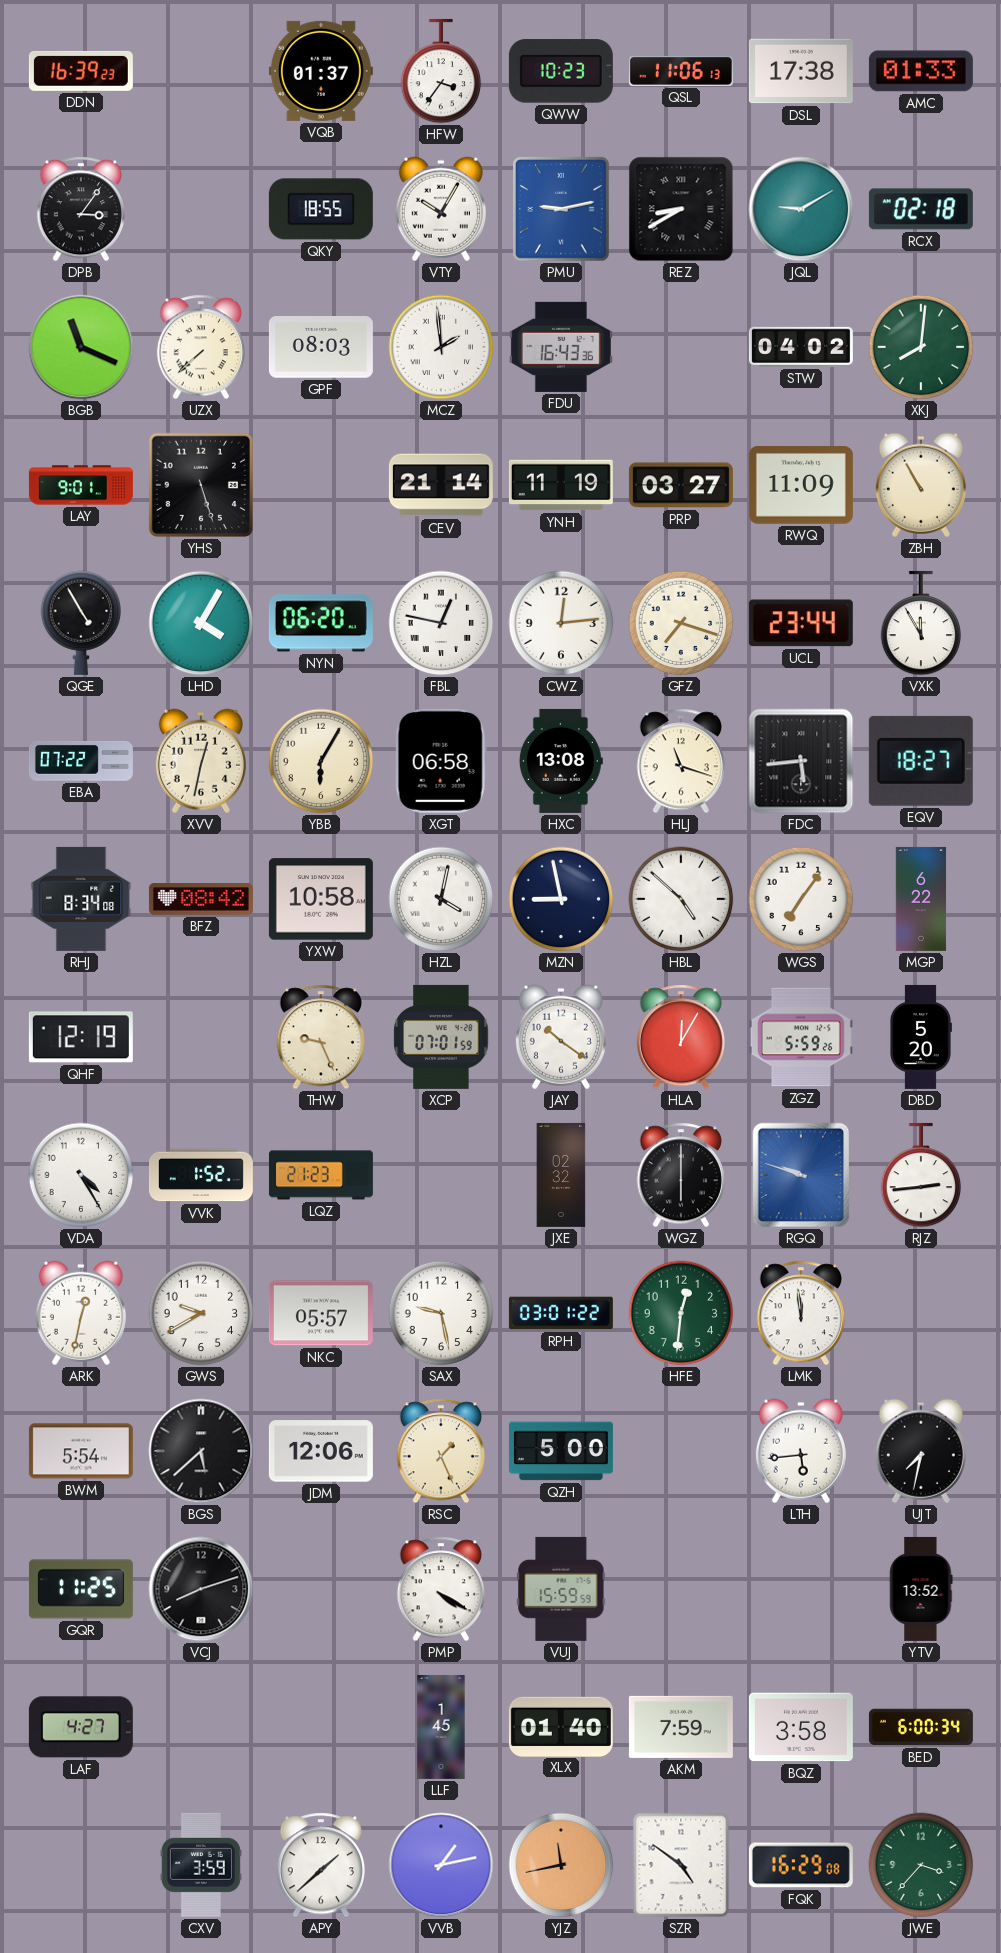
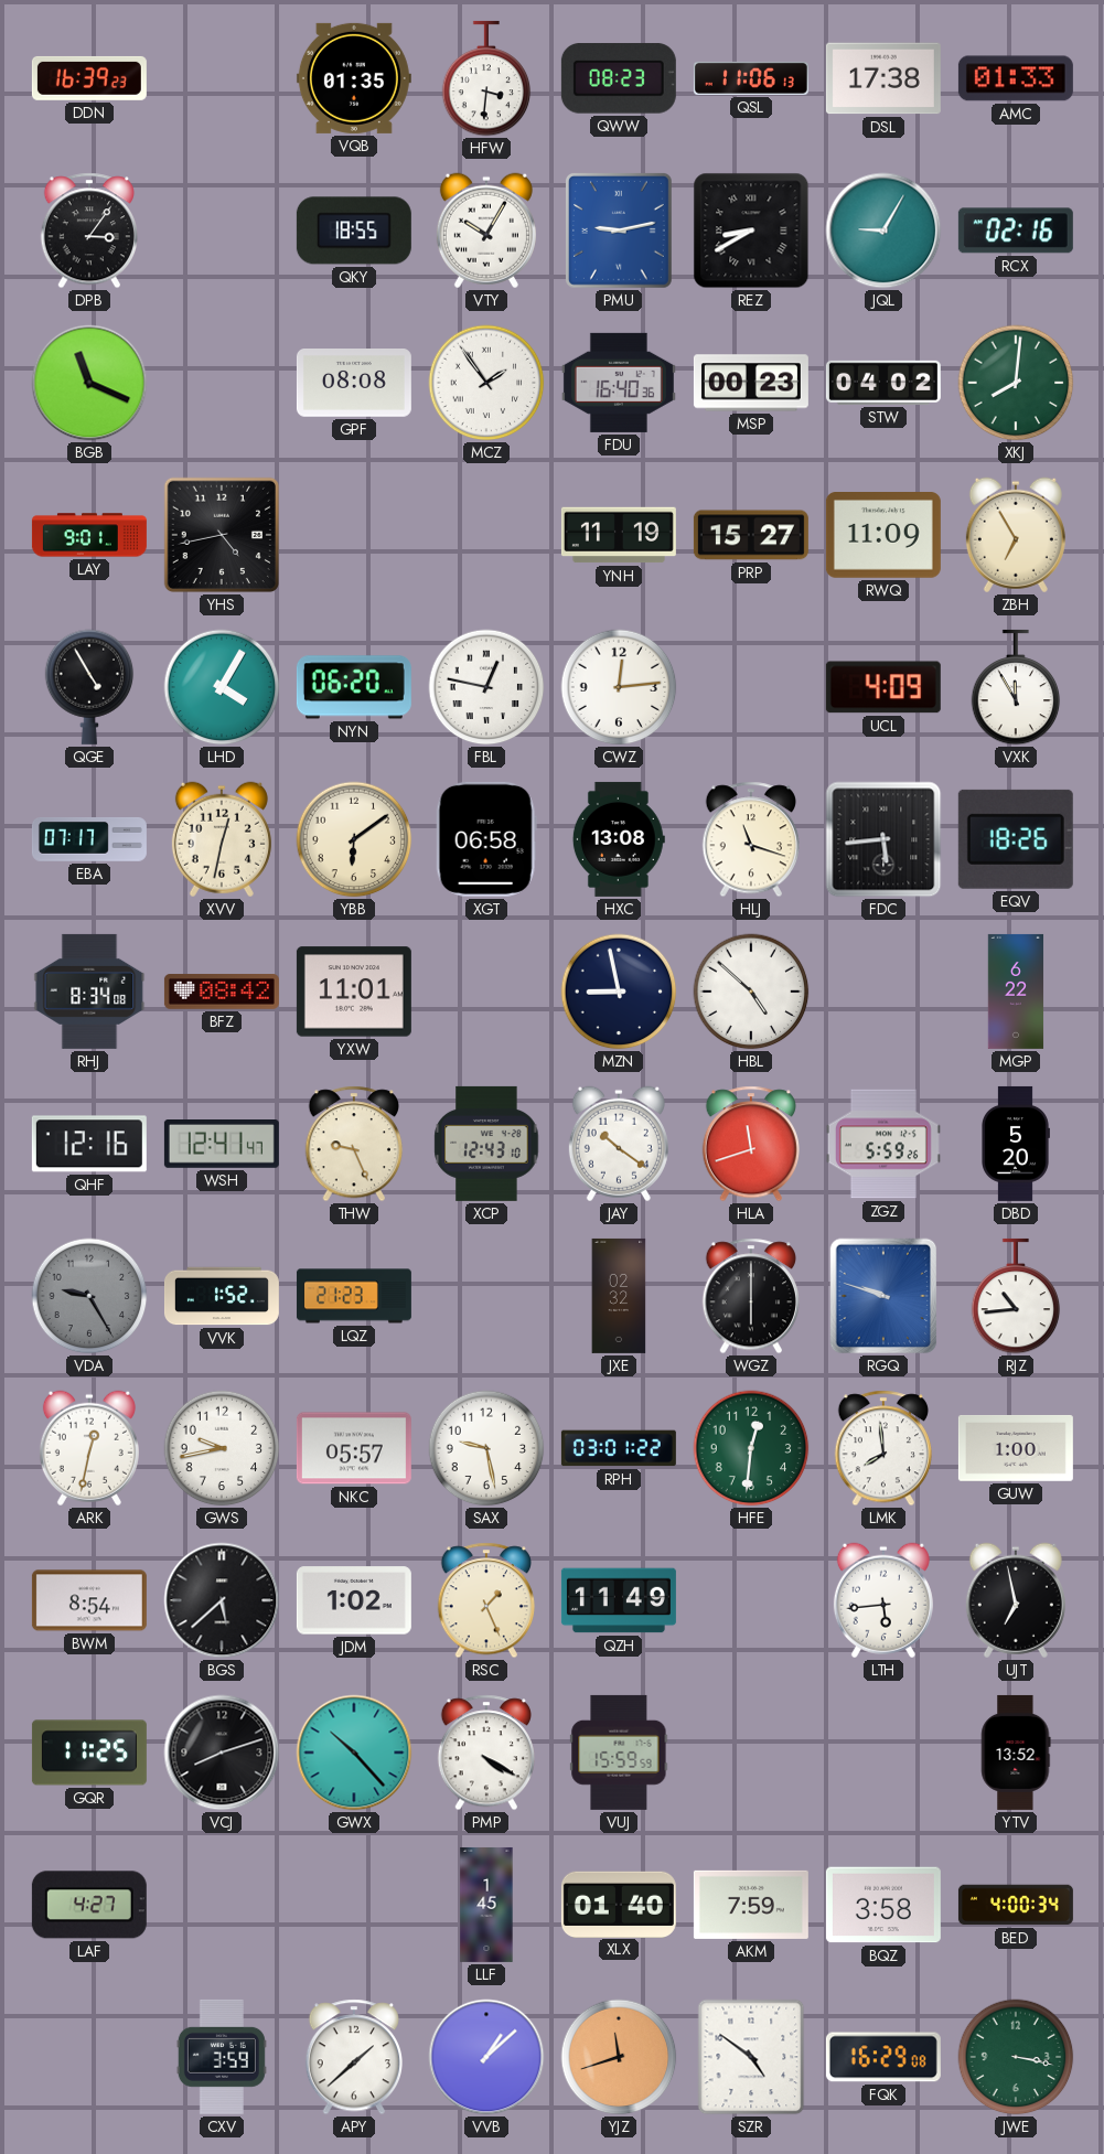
VQB: 01:37 -> 01:35 (354, 78)
HFW: 3:36 -> 3:31 (486, 78)
QWW: 10:23 -> 08:23 (619, 78)
JQL: 9:10 -> 9:05 (883, 231)
RCX: 02:18 -> 02:16 (1016, 231)
UZX: 7:38 -> none (200, 347)
GPF: 08:03 -> 08:08 (354, 383)
MCZ: 1:59 -> 1:54 (486, 383)
FDU: 16:43 -> 16:40 (619, 383)
MSP: none -> 00:23 (751, 383)
YHS: 5:27 -> 4:43 (222, 535)
CEV: 21:14 -> none (441, 485)
PRP: 03:27 -> 15:27 (751, 535)
ZBH: 10:55 -> 6:55 (1016, 535)
GFZ: 7:18 -> none (681, 623)
UCL: 23:44 -> 4:09 (883, 687)
EBA: 07:22 -> 07:17 (89, 839)
YBB: 6:05 -> 6:09 (354, 839)
EQV: 18:27 -> 18:26 (1016, 839)
YXW: 10:58 -> 11:01 (354, 992)
HZL: 4:02 -> none (441, 899)
WGS: 7:06 -> none (801, 899)
QHF: 12:19 -> 12:16 (89, 1144)
WSH: none -> 12:41 (222, 1145)
XCP: 07:01 -> 12:43 (486, 1144)
HLA: 12:05 -> 11:42 (750, 1144)
VDA: 4:25 -> 9:25 (89, 1296)
VDA dial: white -> grey (89, 1296)
RJZ: 2:44 -> 10:44 (1016, 1296)
GWS: 9:40 -> 9:43 (222, 1448)
LMK: 11:59 -> 7:59 (882, 1448)
GUW: none -> 1:00 (1016, 1448)
BWM: 5:54 -> 8:54 (89, 1600)
JDM: 12:06 -> 1:02 (354, 1600)
QZH: 5:00 -> 11:49 (619, 1600)
UJT: 7:32 -> 6:58 (1016, 1600)
GWX: none -> 10:23 (354, 1753)
BED: 6:00 -> 4:00 (1016, 1905)
VVB: 1:13 -> 1:08 (486, 2057)
YJZ: 11:43 -> 11:42 (619, 2057)
JWE: 3:37 -> 3:17 (1016, 2057)
